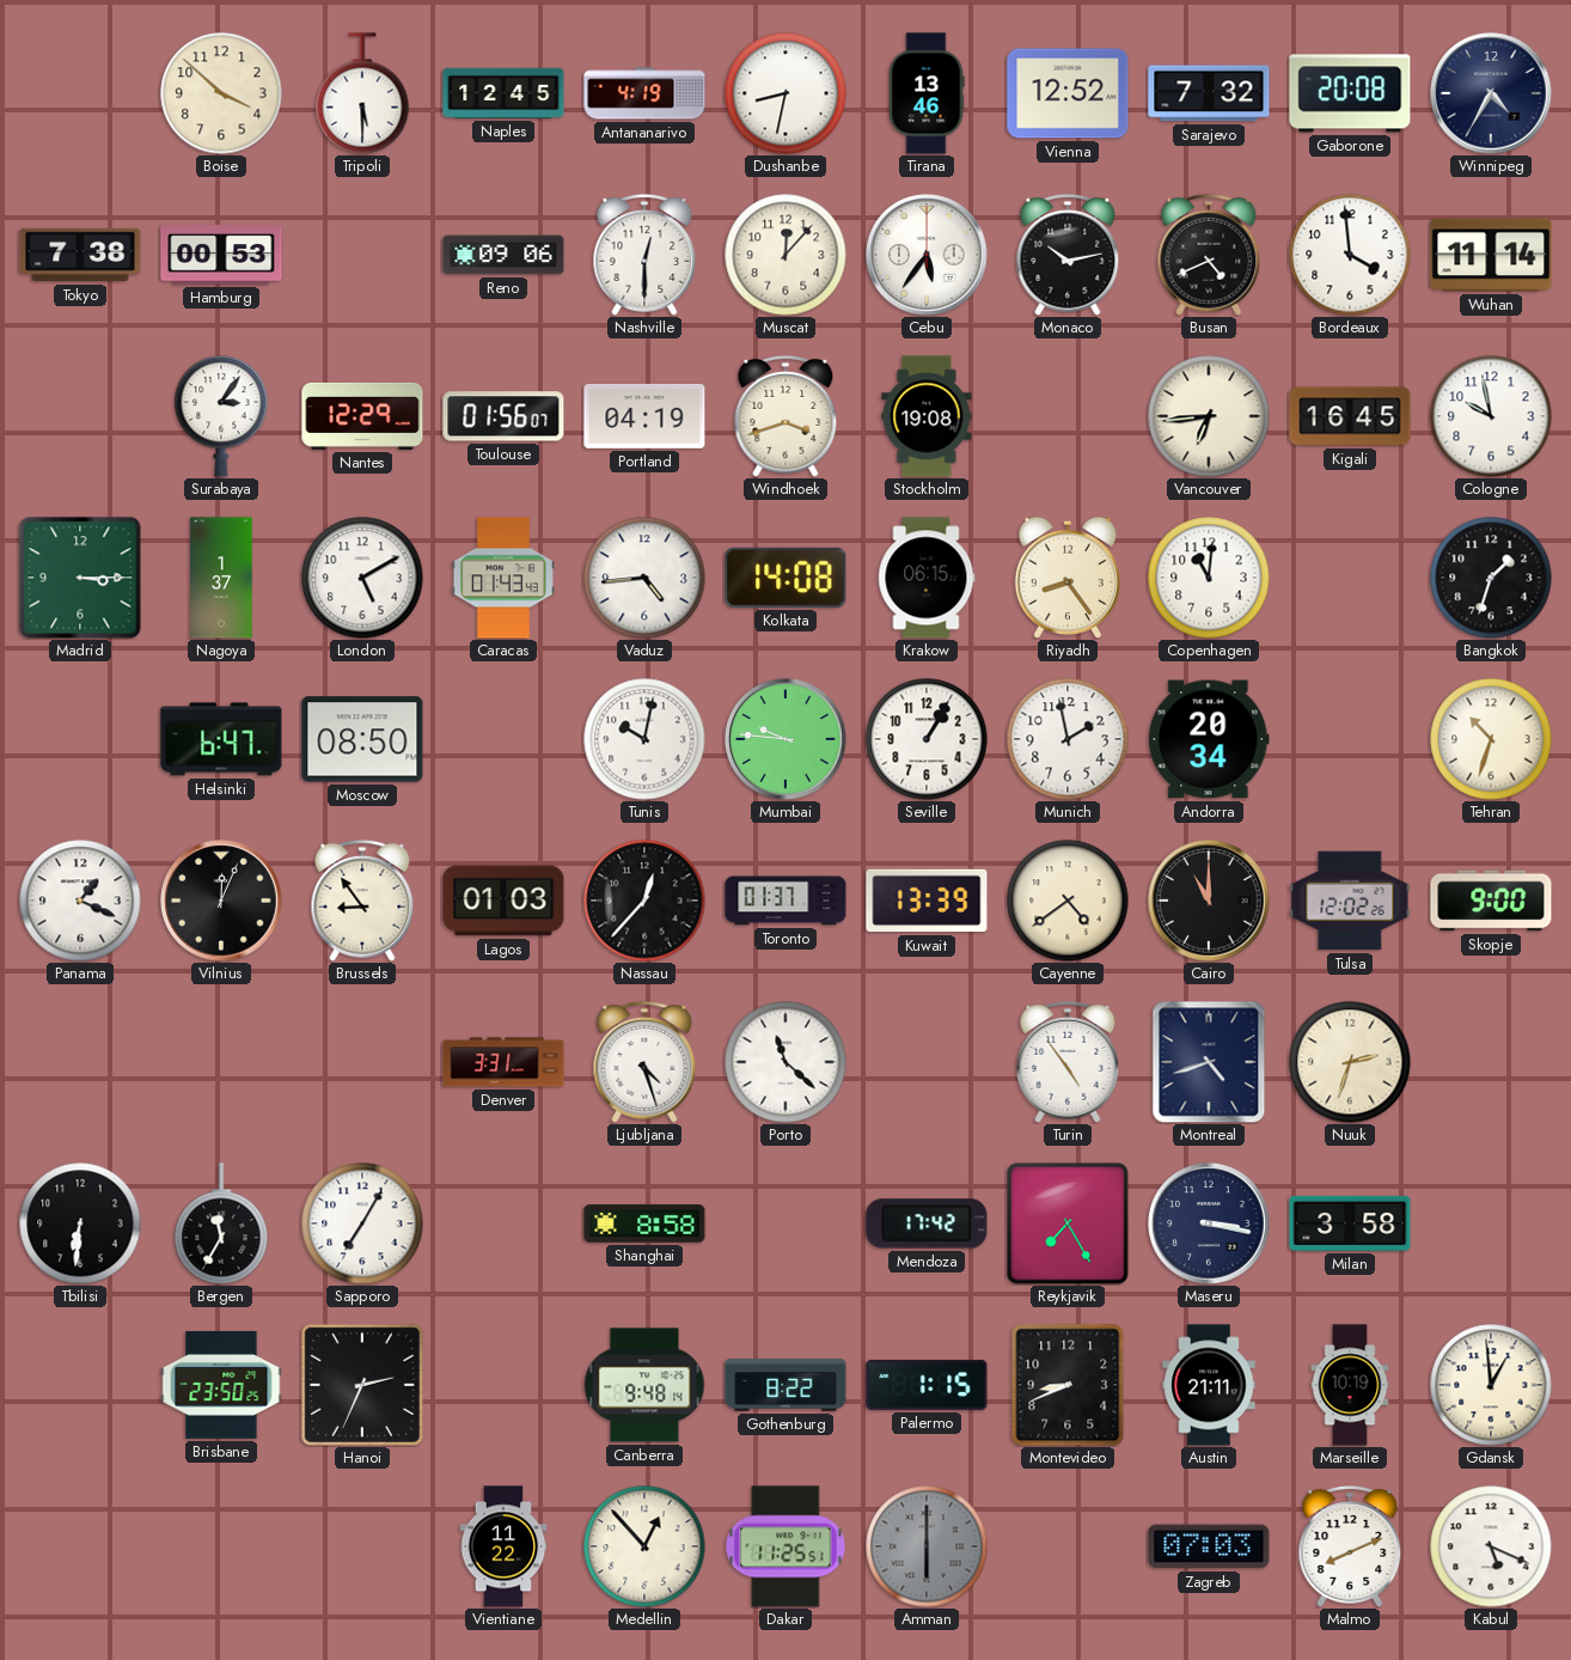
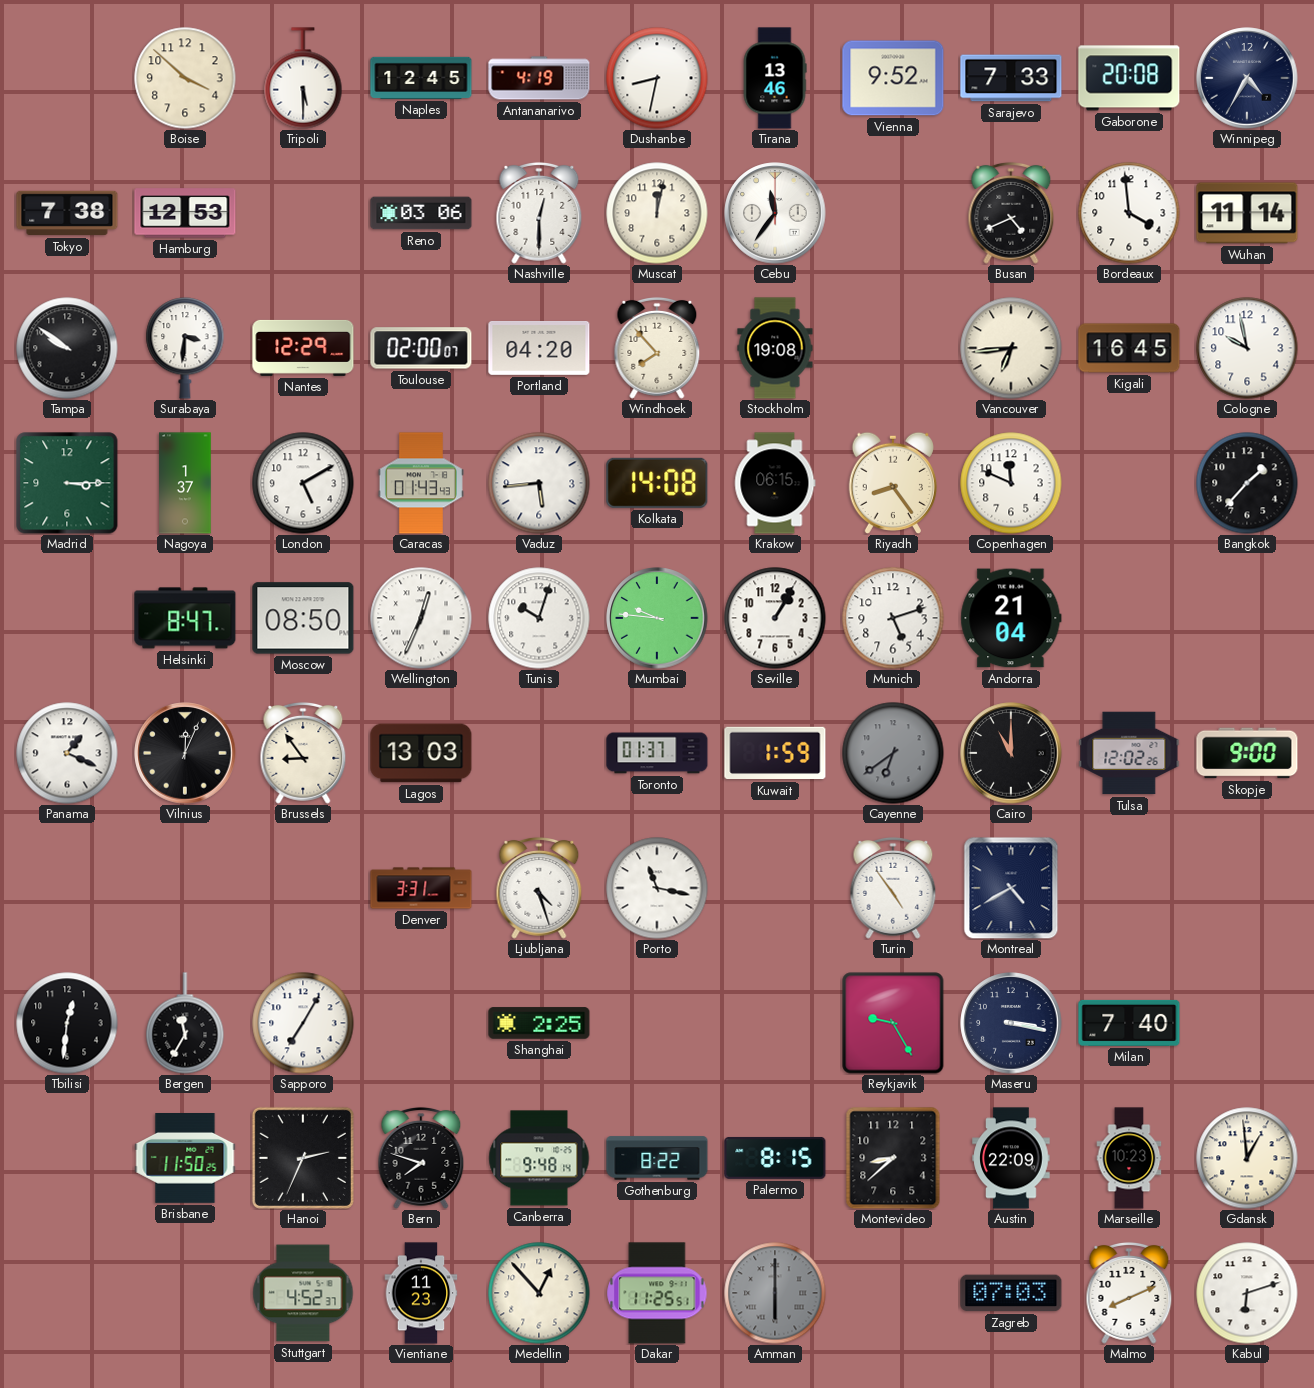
Vienna: 12:52 -> 9:52 (893, 78)
Sarajevo: 7:32 -> 7:33 (1011, 78)
Hamburg: 00:53 -> 12:53 (185, 213)
Reno: 09:06 -> 03:06 (421, 213)
Muscat: 12:07 -> 12:02 (657, 213)
Cebu: 5:36 -> 11:36 (775, 213)
Monaco: 10:13 -> none (1068, 255)
Tampa: none -> 9:51 (67, 348)
Surabaya: 3:06 -> 3:31 (185, 348)
Toulouse: 01:56 -> 02:00 (421, 348)
Portland: 04:19 -> 04:20 (539, 348)
Windhoek: 3:42 -> 7:53 (657, 348)
Vaduz: 4:44 -> 5:44 (539, 483)
Copenhagen: 11:01 -> 11:49 (1011, 483)
Bangkok: 1:33 -> 1:37 (1247, 483)
Helsinki: 6:47 -> 8:47 (185, 618)
Wellington: none -> 12:34 (421, 618)
Tunis: 10:02 -> 10:03 (539, 618)
Munich: 1:58 -> 5:12 (893, 618)
Andorra: 20:34 -> 21:04 (1011, 618)
Tehran: 10:33 -> none (1491, 739)
Lagos: 01:03 -> 13:03 (421, 753)
Nassau: 12:37 -> none (644, 901)
Kuwait: 13:39 -> 1:59 (775, 753)
Cayenne: 4:39 -> 6:39 (893, 753)
Cayenne dial: cream -> grey (893, 753)
Porto: 11:22 -> 11:17 (657, 888)
Montreal: 4:42 -> 4:40 (1011, 888)
Nuuk: 2:33 -> none (1350, 1062)
Tbilisi: 6:31 -> 12:31 (67, 1023)
Shanghai: 8:58 -> 2:25 (539, 1023)
Mendoza: 17:42 -> none (927, 1223)
Reykjavik: 7:25 -> 9:25 (893, 1023)
Milan: 3:58 -> 7:40 (1129, 1023)
Brisbane: 23:50 -> 11:50 (185, 1159)
Bern: none -> 7:48 (421, 1158)
Palermo: 1:15 -> 8:15 (775, 1158)
Montevideo: 8:41 -> 8:38 (893, 1158)
Austin: 21:11 -> 22:09 (1011, 1158)
Marseille: 10:19 -> 10:23 (1129, 1158)
Stuttgart: none -> 4:52 (303, 1293)
Vientiane: 11:22 -> 11:23 (421, 1293)
Kabul: 5:19 -> 6:12 (1247, 1293)
